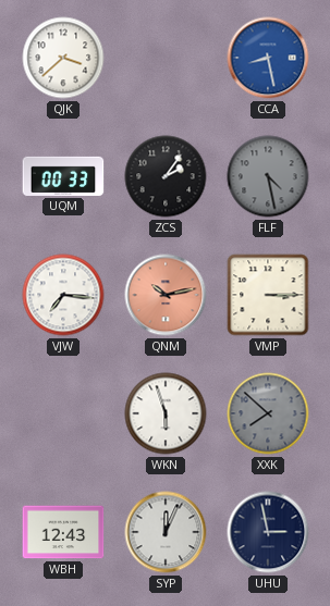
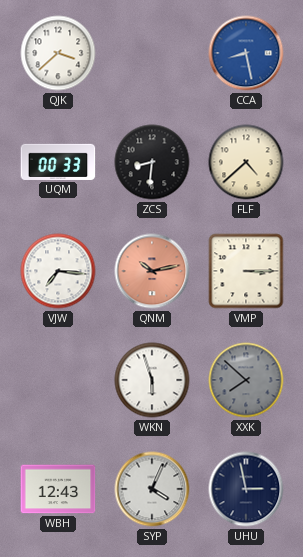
ZCS: 2:06 -> 8:31 (152, 162)
FLF: 4:28 -> 4:38 (246, 162)
FLF dial: grey -> cream (246, 162)
SYP: 12:04 -> 4:04 (152, 489)
